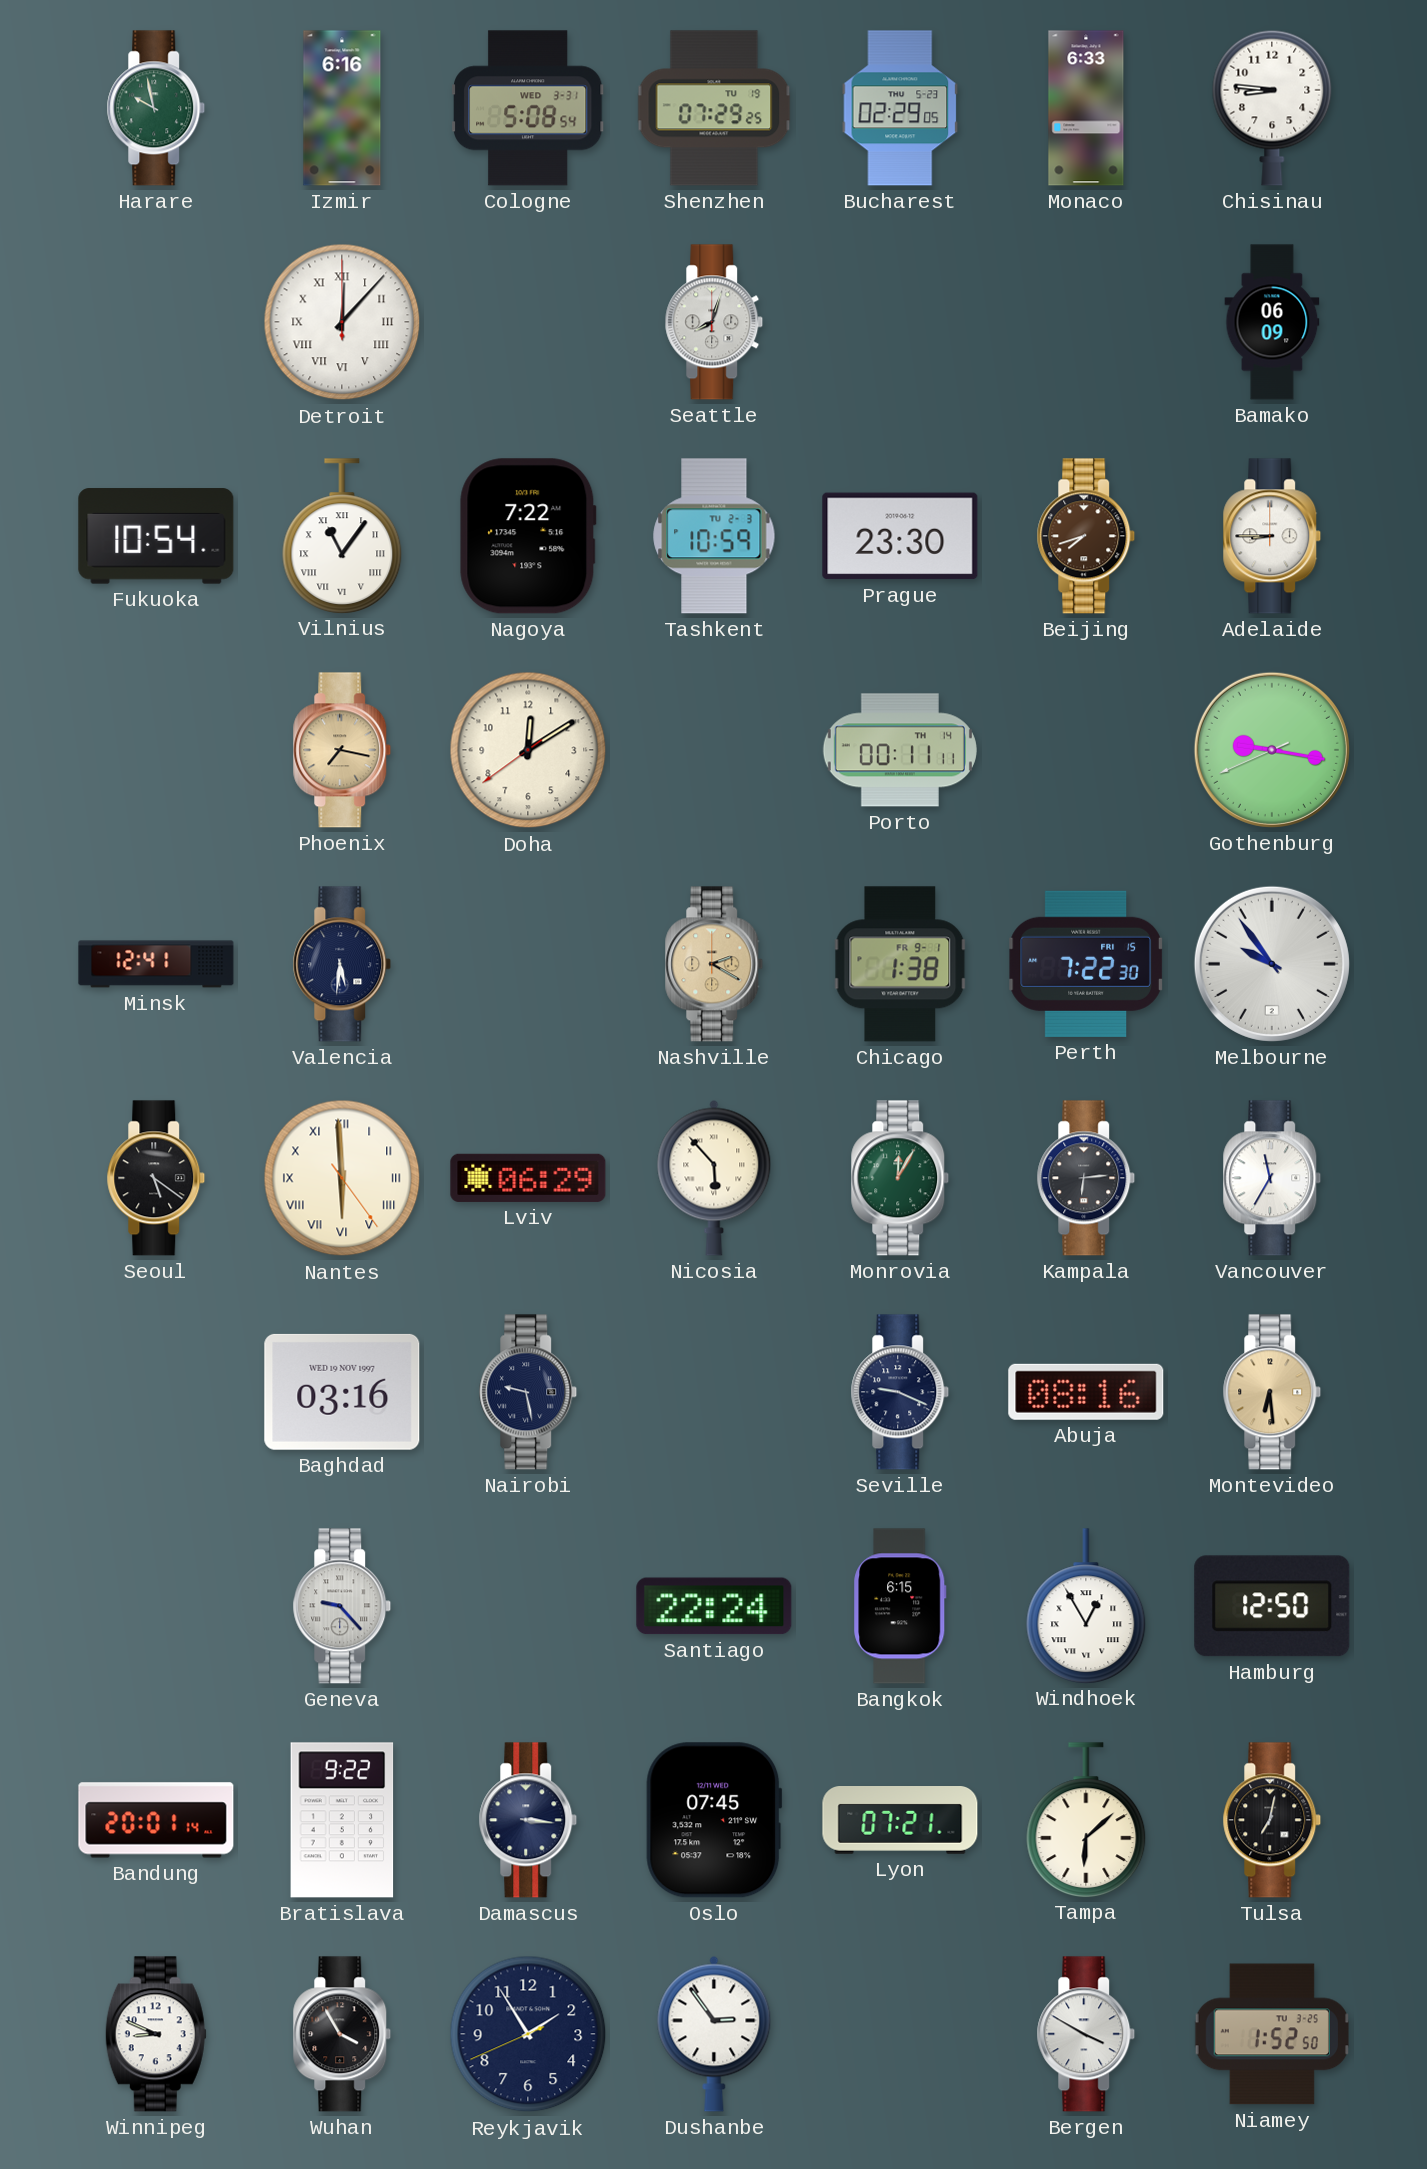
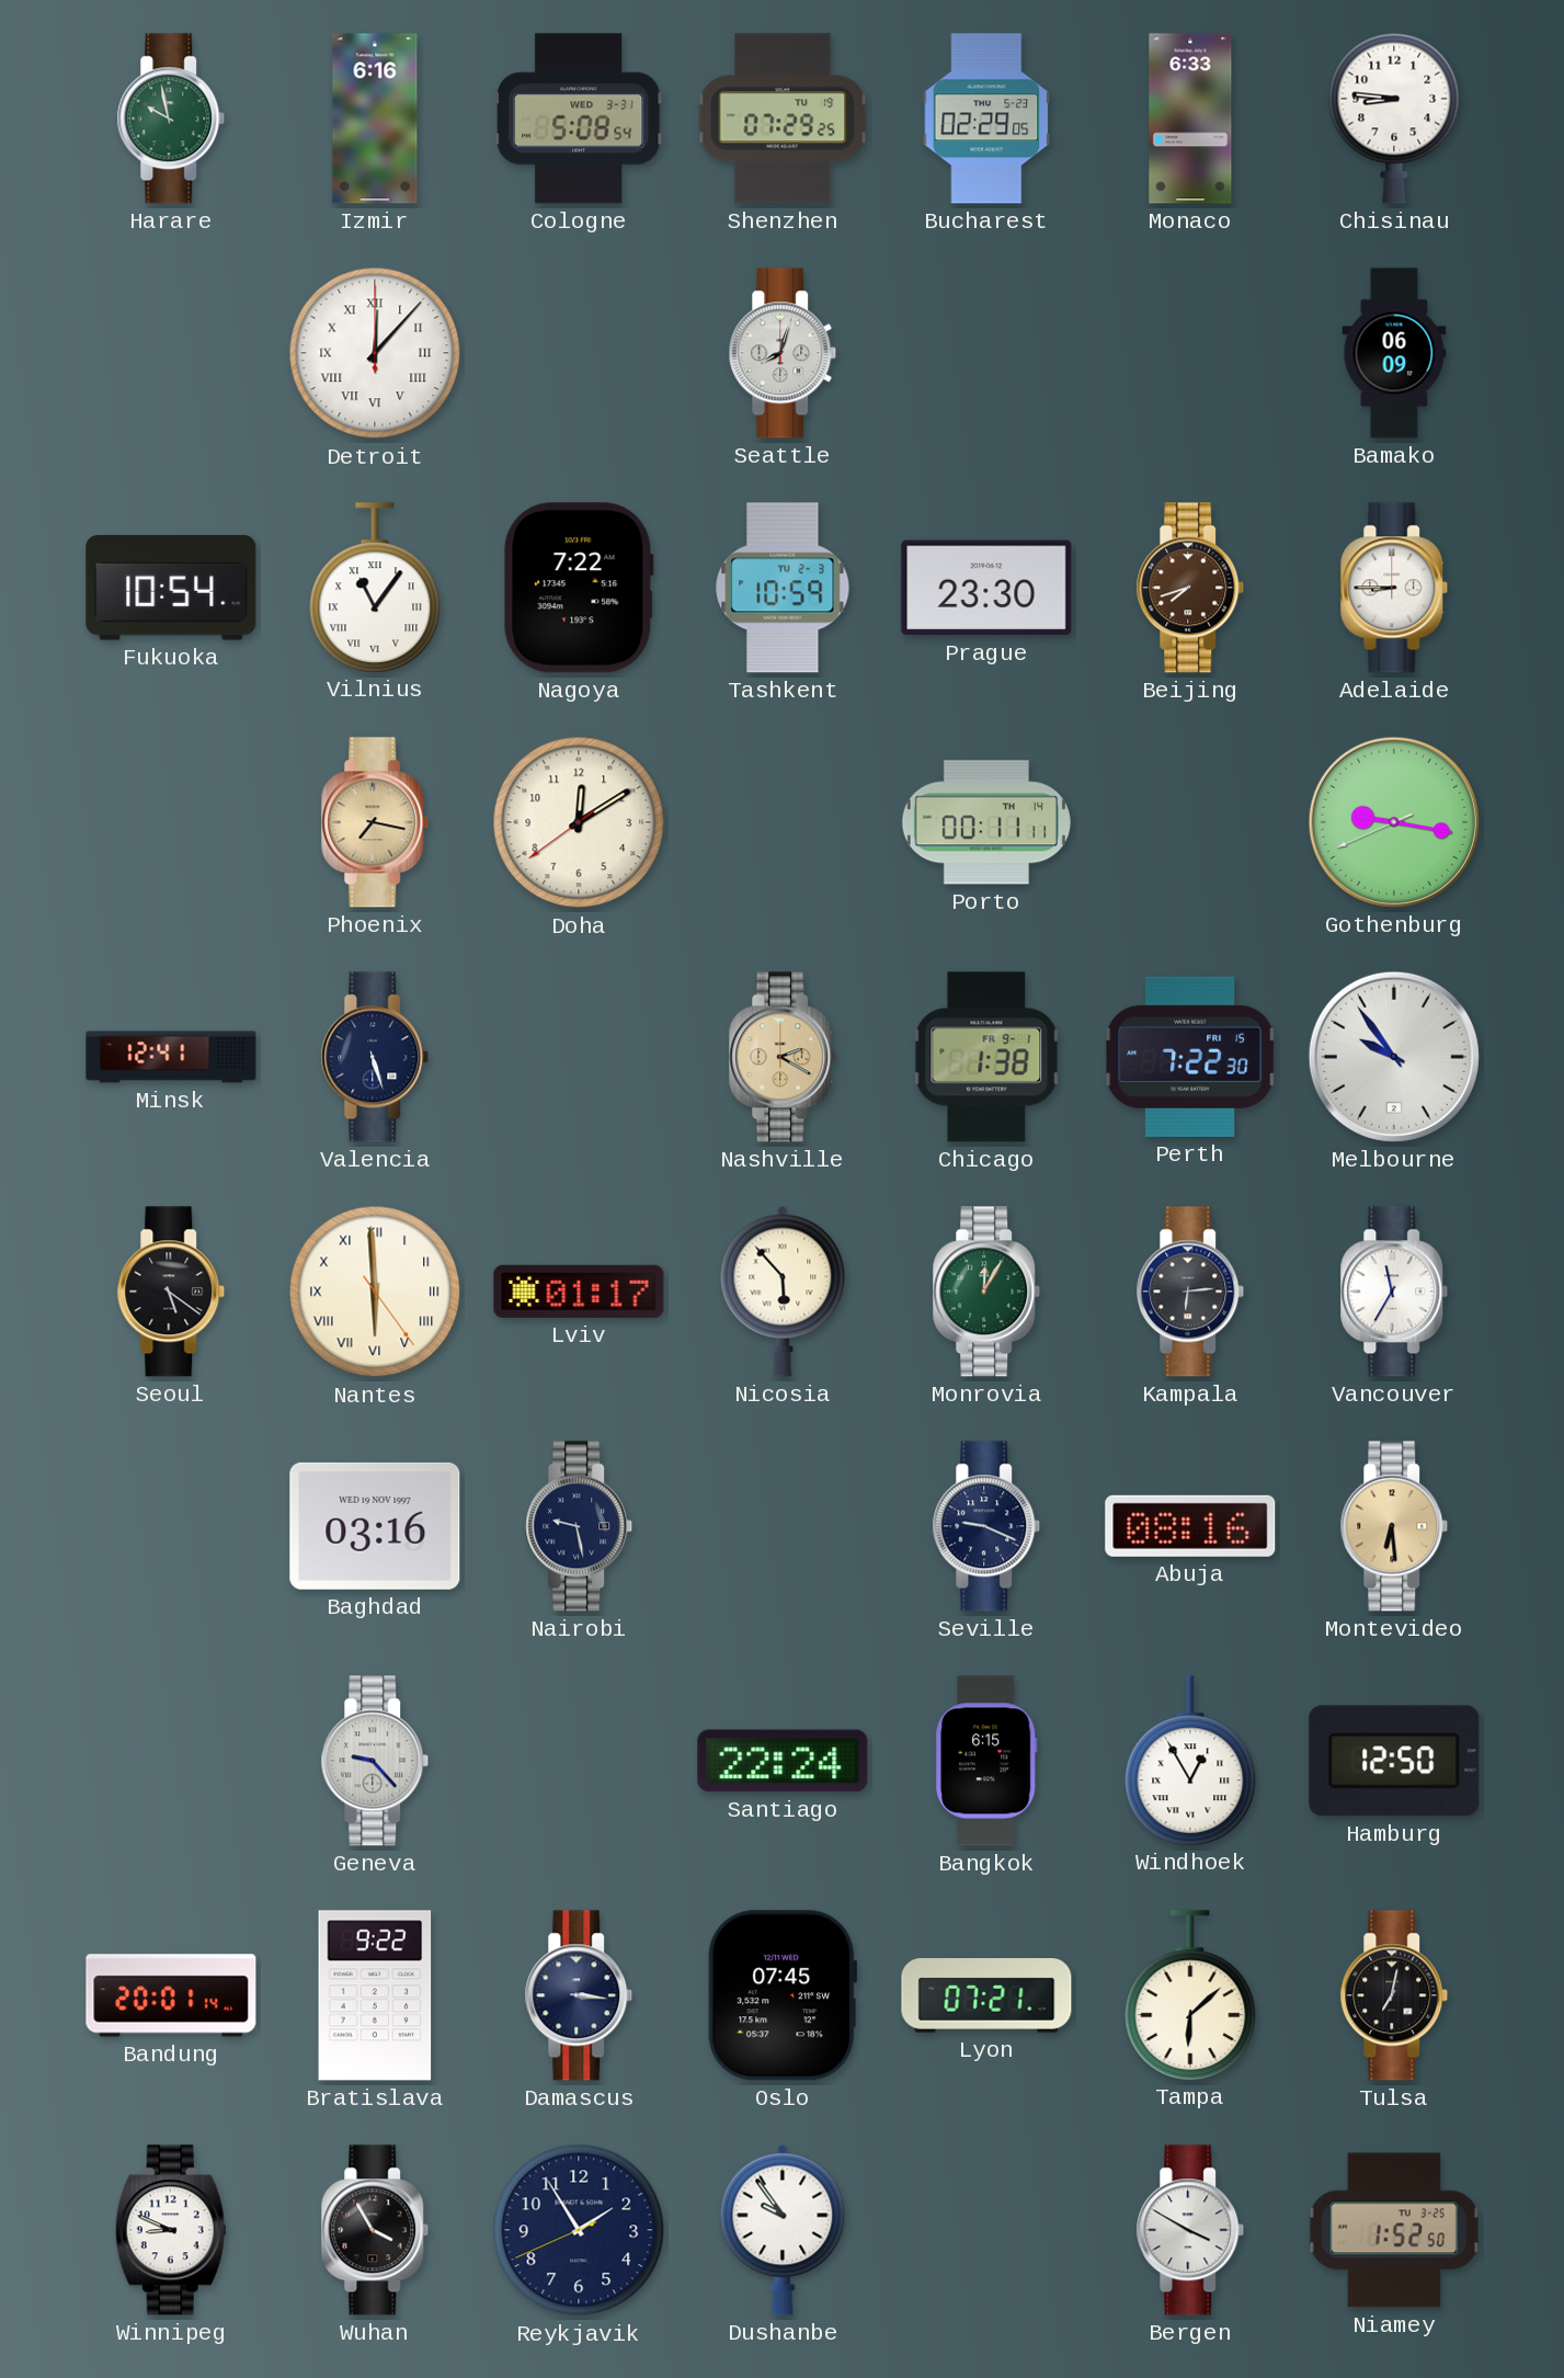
Valencia: 5:31 -> 5:27 (375, 1057)
Lviv: 06:29 -> 01:17 (579, 1292)
Dushanbe: 2:54 -> 9:54 (783, 2230)
